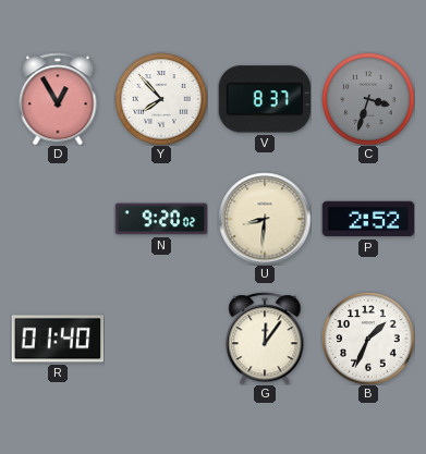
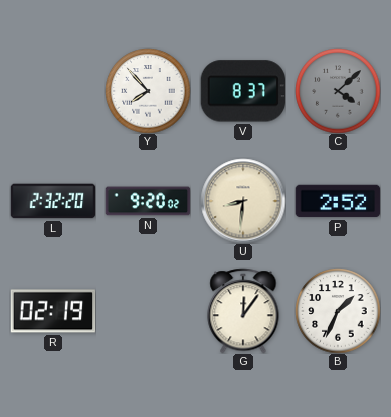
D: 12:55 -> none (58, 99)
C: 3:33 -> 4:08 (338, 91)
L: none -> 2:32 (53, 201)
R: 01:40 -> 02:19 (53, 311)
